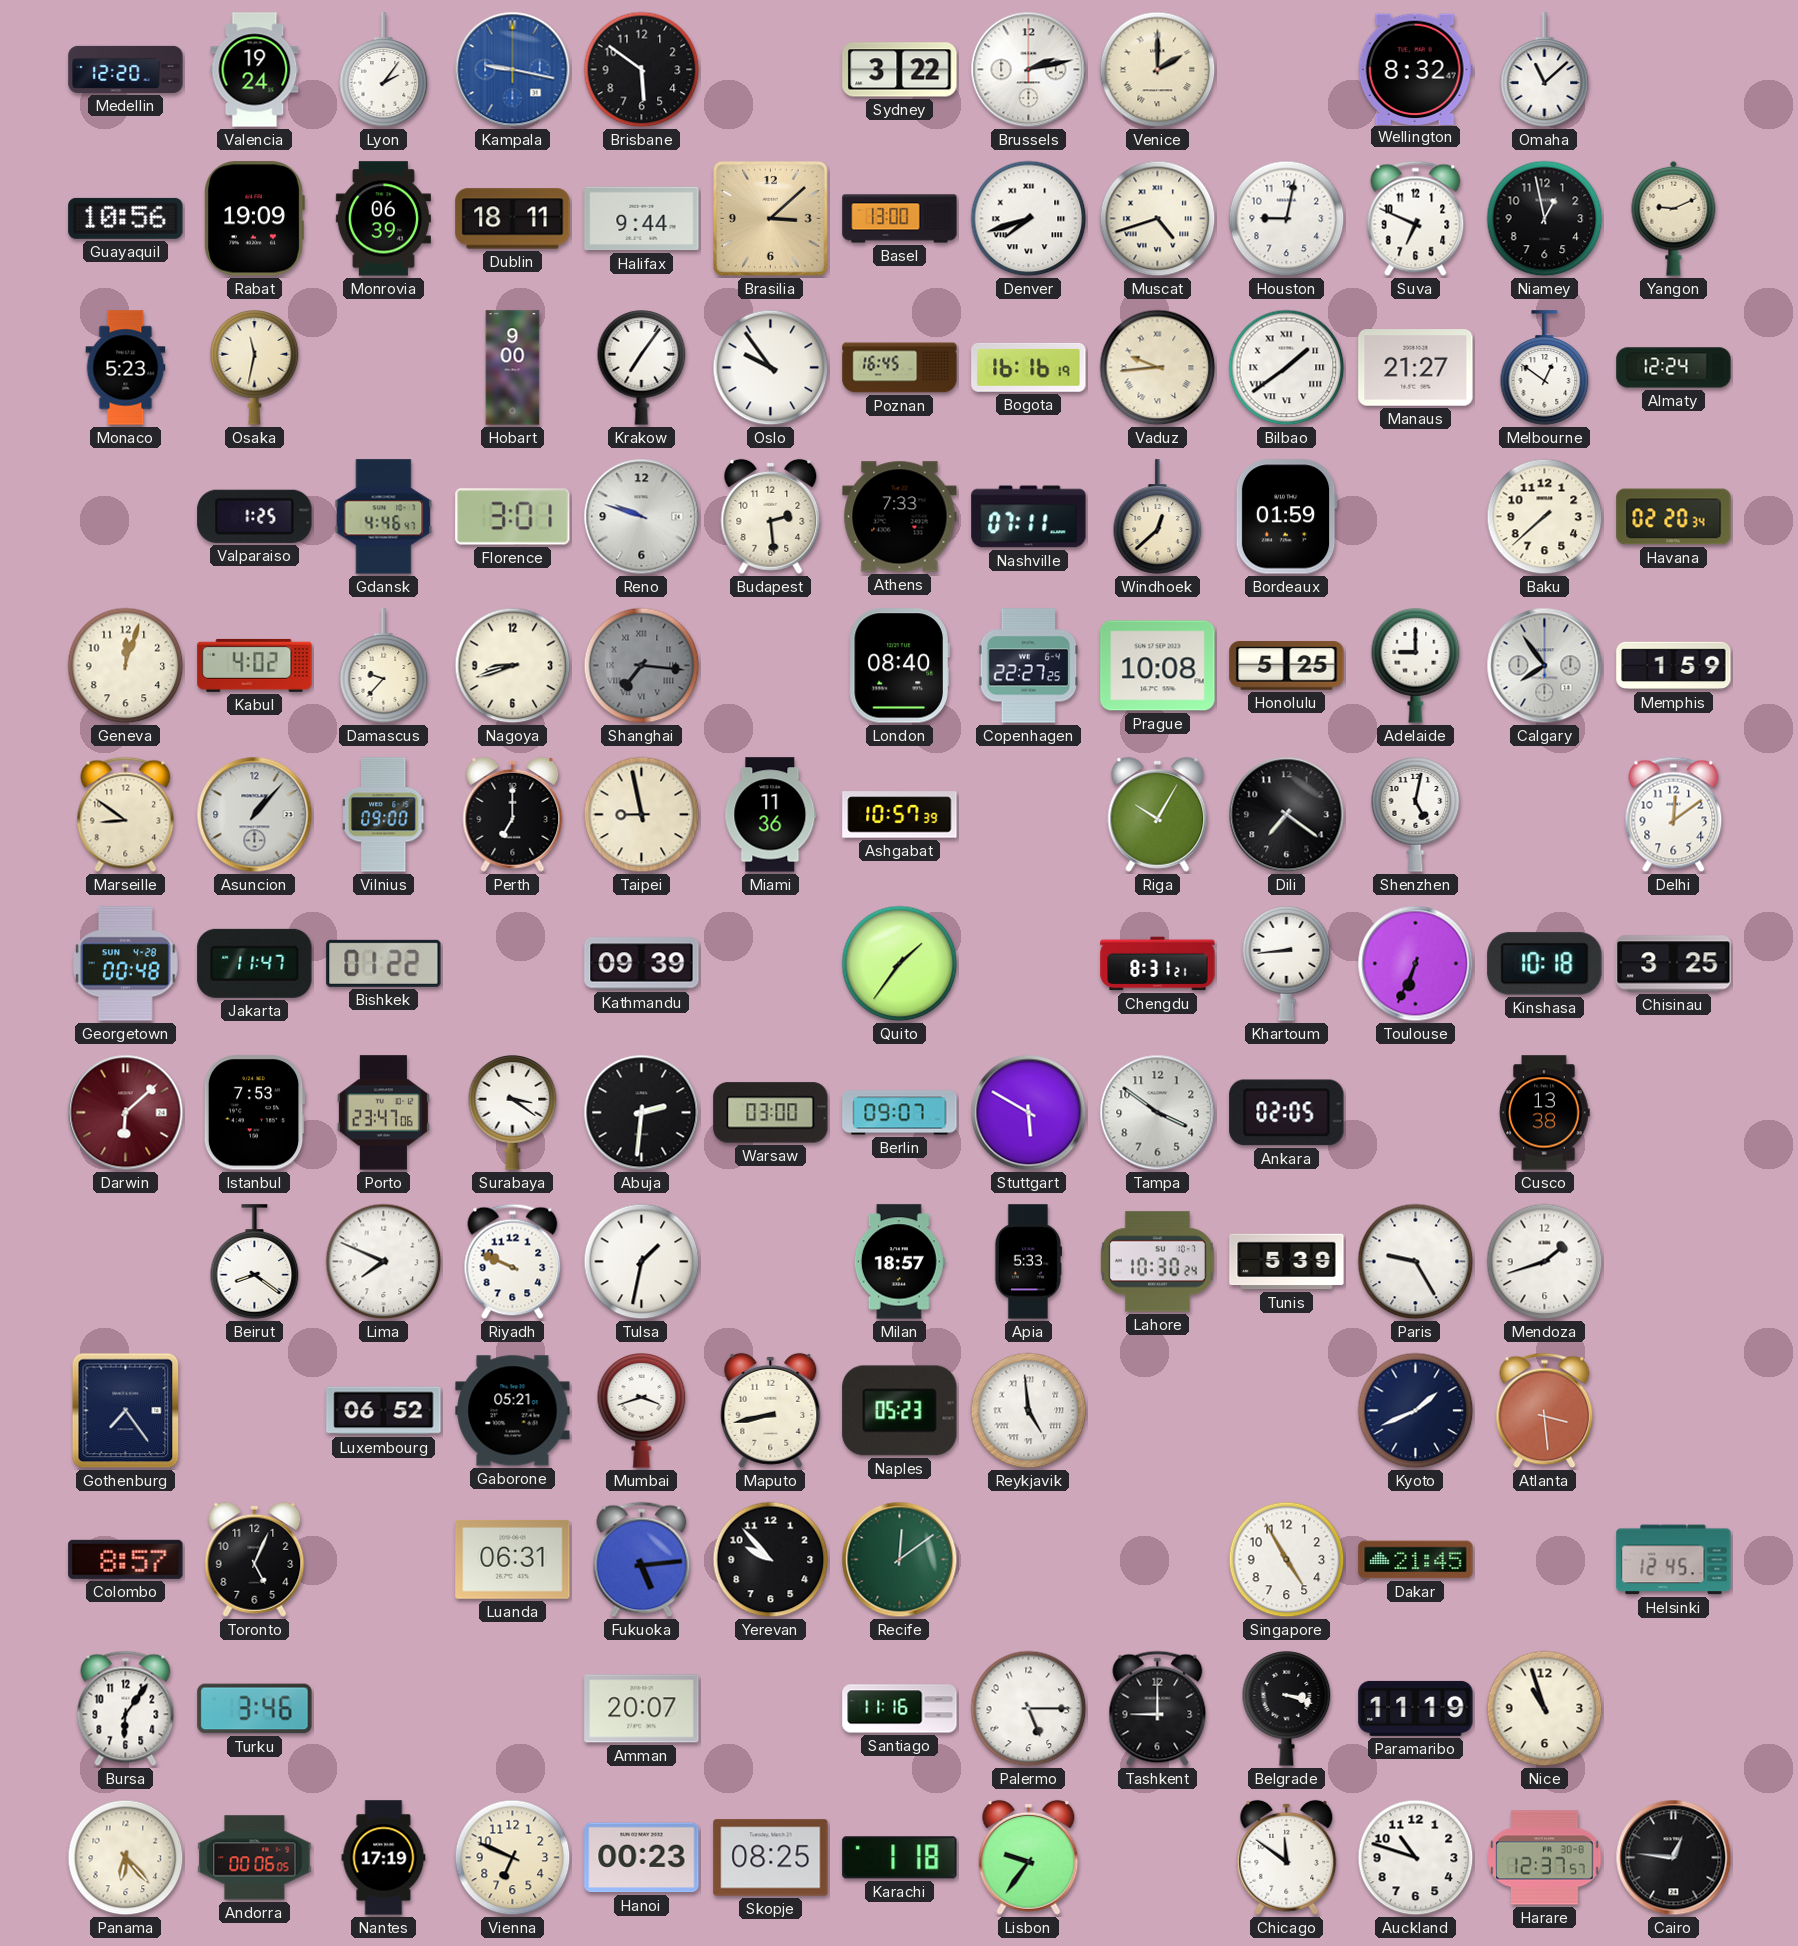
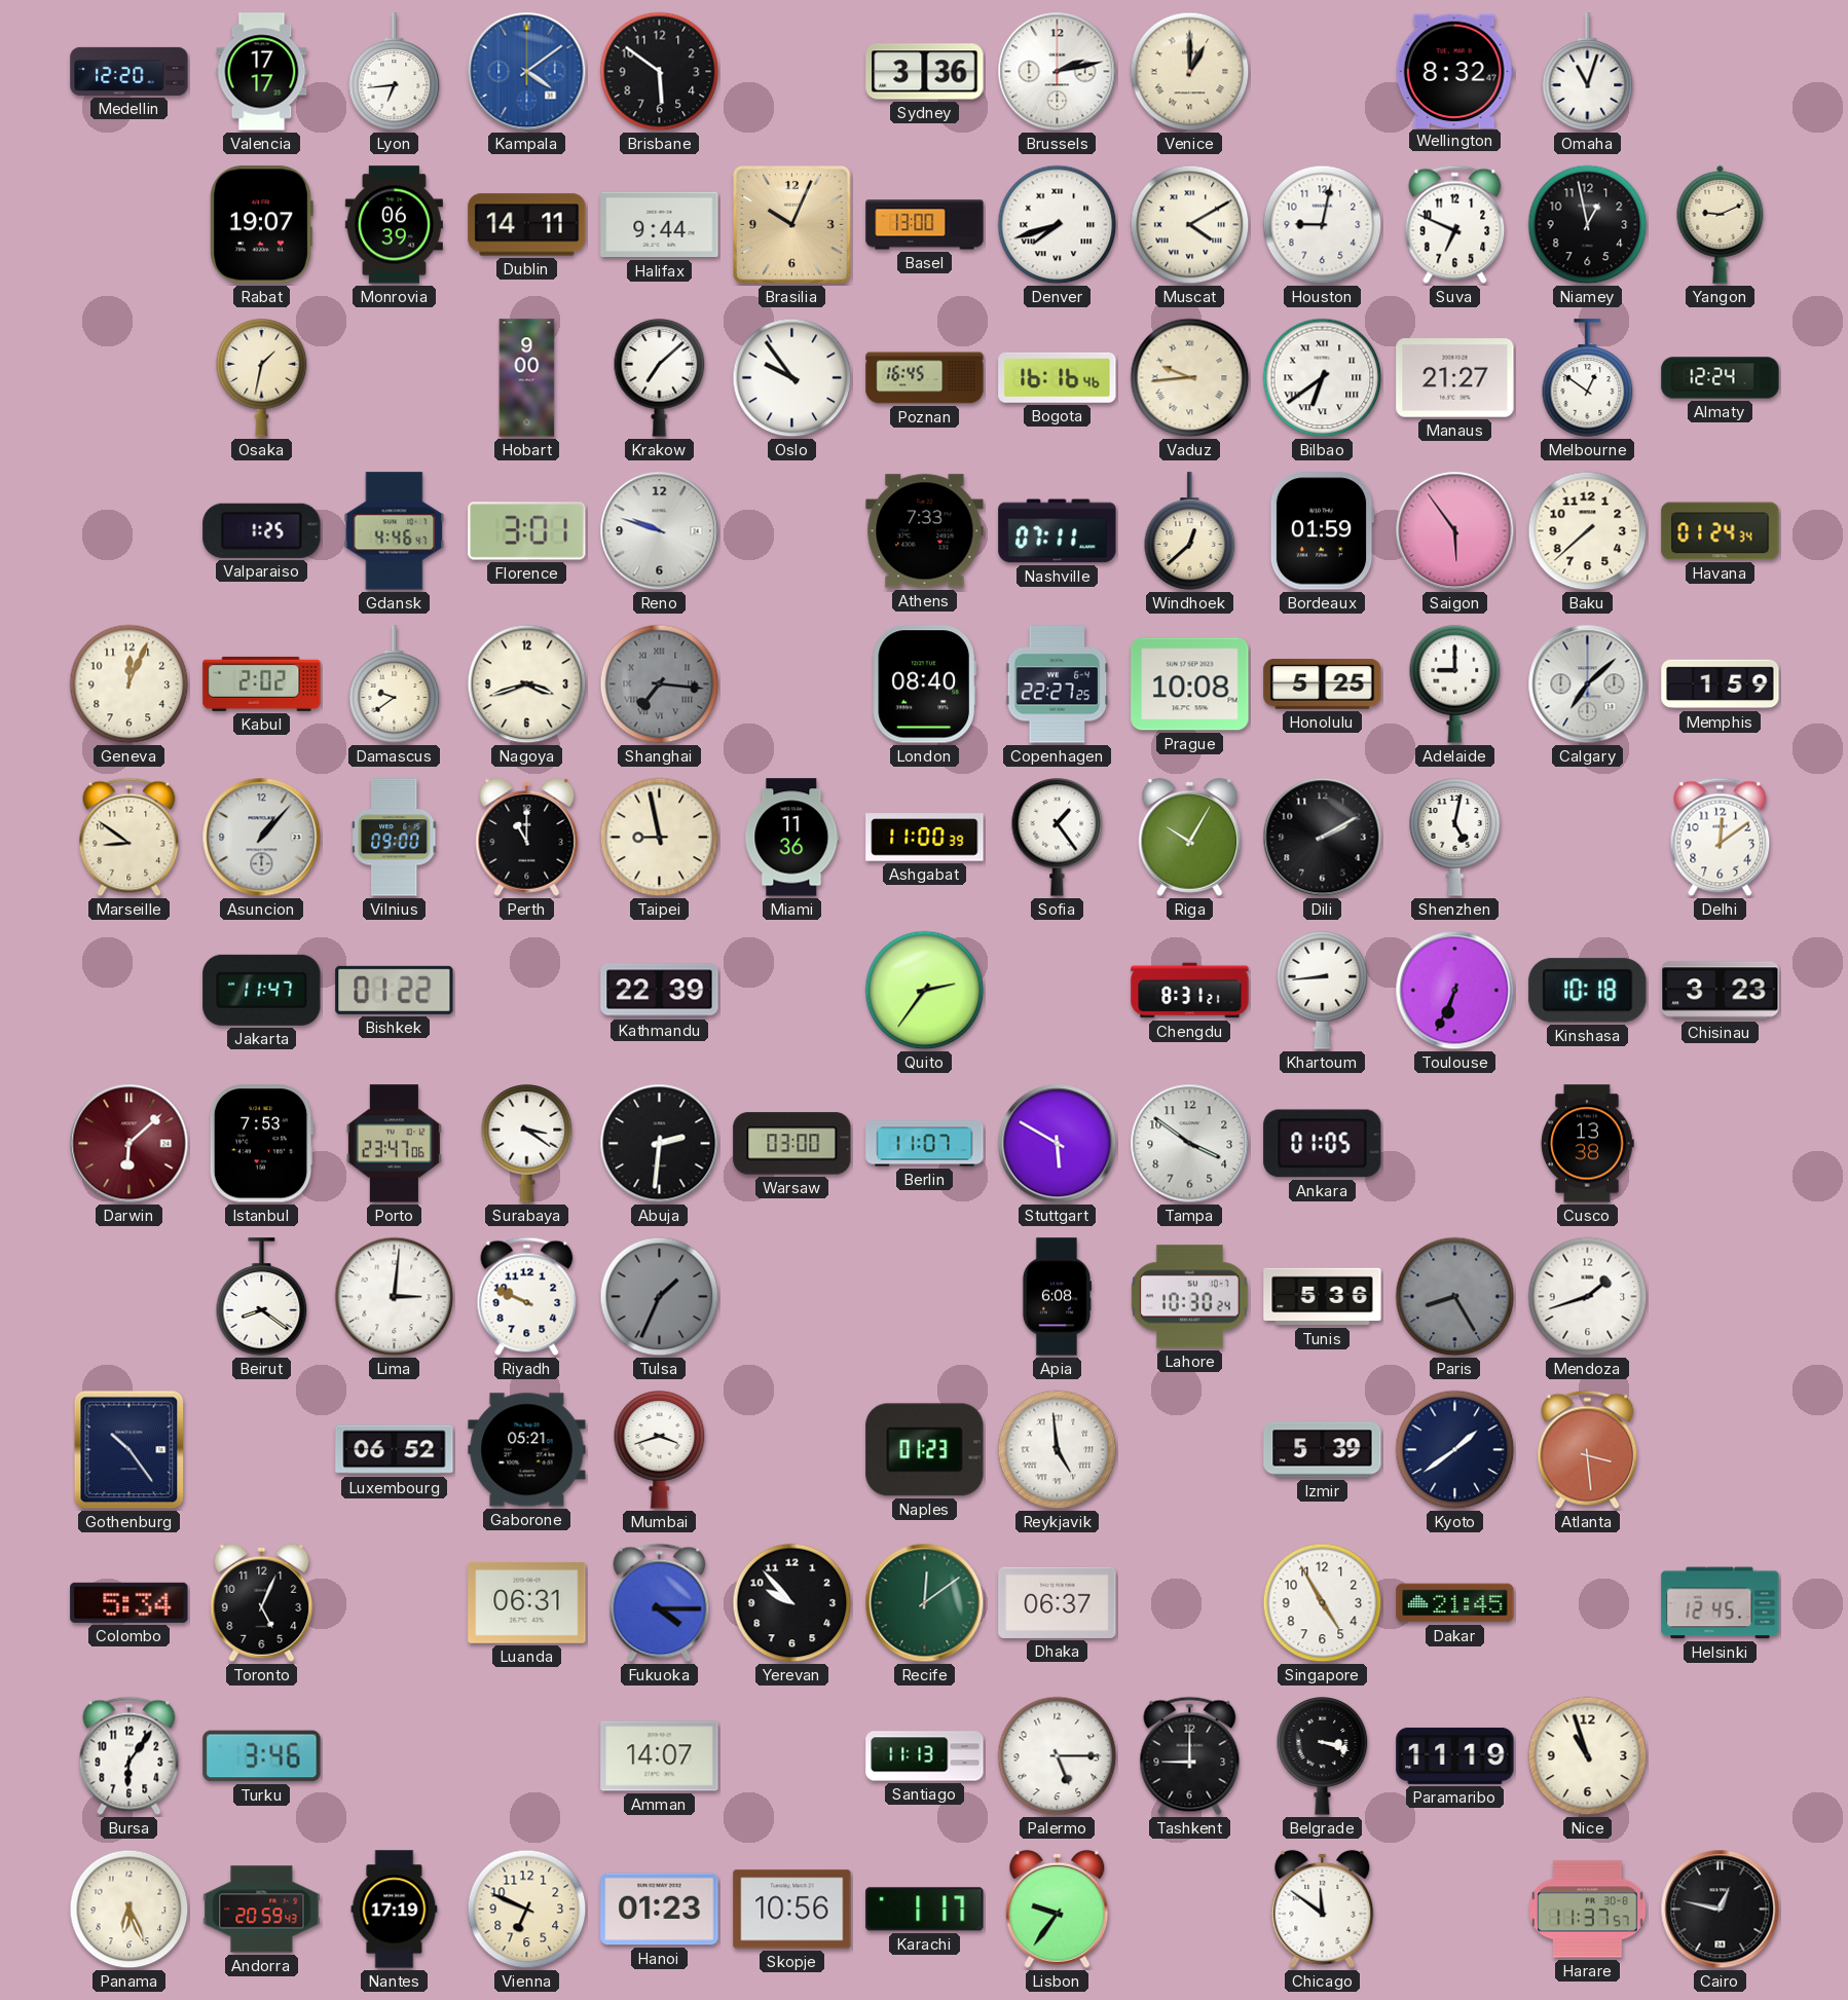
Valencia: 19:24 -> 17:17 (262, 72)
Lyon: 2:06 -> 6:44 (395, 72)
Kampala: 9:17 -> 4:09 (527, 72)
Sydney: 3:22 -> 3:36 (925, 72)
Venice: 2:00 -> 1:00 (1190, 72)
Omaha: 11:08 -> 11:03 (1588, 72)
Guayaquil: 10:56 -> none (126, 218)
Rabat: 19:09 -> 19:07 (261, 225)
Dublin: 18:11 -> 14:11 (527, 225)
Brasilia: 3:08 -> 10:04 (792, 225)
Muscat: 4:42 -> 4:10 (1190, 225)
Monaco: 5:23 -> none (126, 368)
Osaka: 11:32 -> 1:32 (262, 378)
Krakow: 7:06 -> 7:08 (660, 378)
Bogota: 16:16:19 -> 16:16:46 (1058, 377)
Bilbao: 1:39 -> 6:39 (1323, 378)
Budapest: 2:29 -> none (771, 516)
Saigon: none -> 5:54 (1455, 531)
Havana: 02:20 -> 01:24 (1721, 531)
Geneva: 12:03 -> 12:04 (130, 684)
Kabul: 4:02 -> 2:02 (262, 683)
Damascus: 9:37 -> 9:39 (395, 684)
Nagoya: 8:42 -> 3:42 (527, 684)
Calgary: 7:54 -> 7:08 (1588, 684)
Perth: 7:00 -> 11:00 (527, 837)
Ashgabat: 10:57 -> 11:00 (925, 838)
Sofia: none -> 1:24 (1058, 838)
Dili: 7:21 -> 2:10 (1323, 838)
Georgetown: 00:48 -> none (125, 964)
Kathmandu: 09:39 -> 22:39 (660, 991)
Quito: 1:36 -> 2:36 (925, 991)
Chisinau: 3:25 -> 3:23 (1721, 991)
Berlin: 09:07 -> 11:07 (925, 1144)
Ankara: 02:05 -> 01:05 (1323, 1144)
Lima: 7:49 -> 3:01 (395, 1297)
Tulsa: 1:32 -> 1:34 (660, 1297)
Tulsa dial: white -> grey (660, 1297)
Milan: 18:57 -> none (899, 1262)
Apia: 5:33 -> 6:08 (1057, 1297)
Tunis: 5:39 -> 5:36 (1323, 1297)
Paris: 9:25 -> 8:25 (1455, 1297)
Paris dial: white -> grey (1455, 1297)
Gothenburg: 7:24 -> 10:24 (130, 1450)
Maputo: 8:43 -> none (771, 1410)
Naples: 05:23 -> 01:23 (925, 1450)
Izmir: none -> 5:39 (1323, 1450)
Kyoto: 1:41 -> 1:39 (1455, 1450)
Colombo: 8:57 -> 5:34 (130, 1602)
Fukuoka: 5:14 -> 4:15 (660, 1603)
Dhaka: none -> 06:37 (1058, 1602)
Amman: 20:07 -> 14:07 (660, 1756)
Santiago: 11:16 -> 11:13 (925, 1756)
Panama: 6:23 -> 6:26 (130, 1910)
Andorra: 00:06 -> 20:59 (262, 1910)
Hanoi: 00:23 -> 01:23 (660, 1910)
Skopje: 08:25 -> 10:56 (792, 1910)
Karachi: 1:18 -> 1:17 (925, 1910)
Auckland: 10:48 -> none (1416, 1858)
Harare: 12:37 -> 11:37 (1588, 1910)
Cairo: 12:46 -> 12:47 (1721, 1910)
